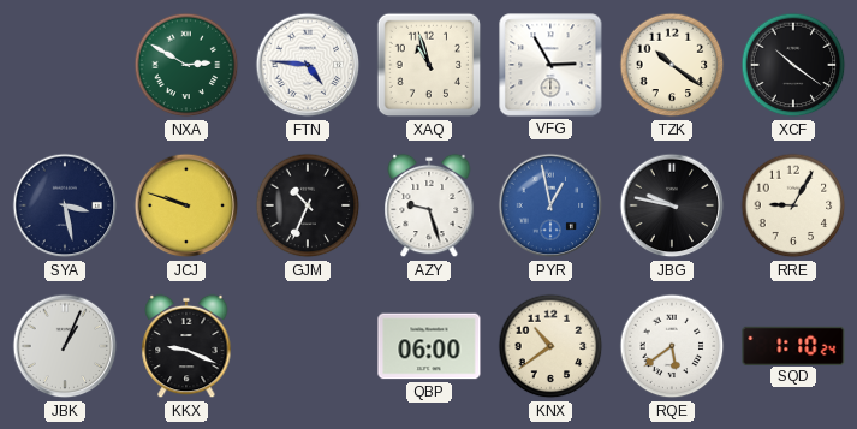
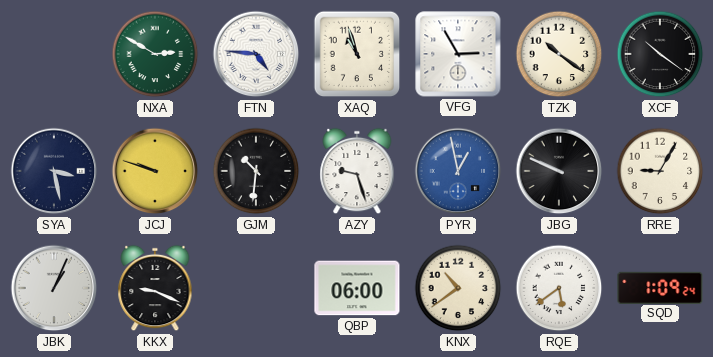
GJM: 10:34 -> 10:31 (256, 171)
JBG: 9:47 -> 9:49 (559, 171)
SQD: 1:10 -> 1:09 (660, 287)
